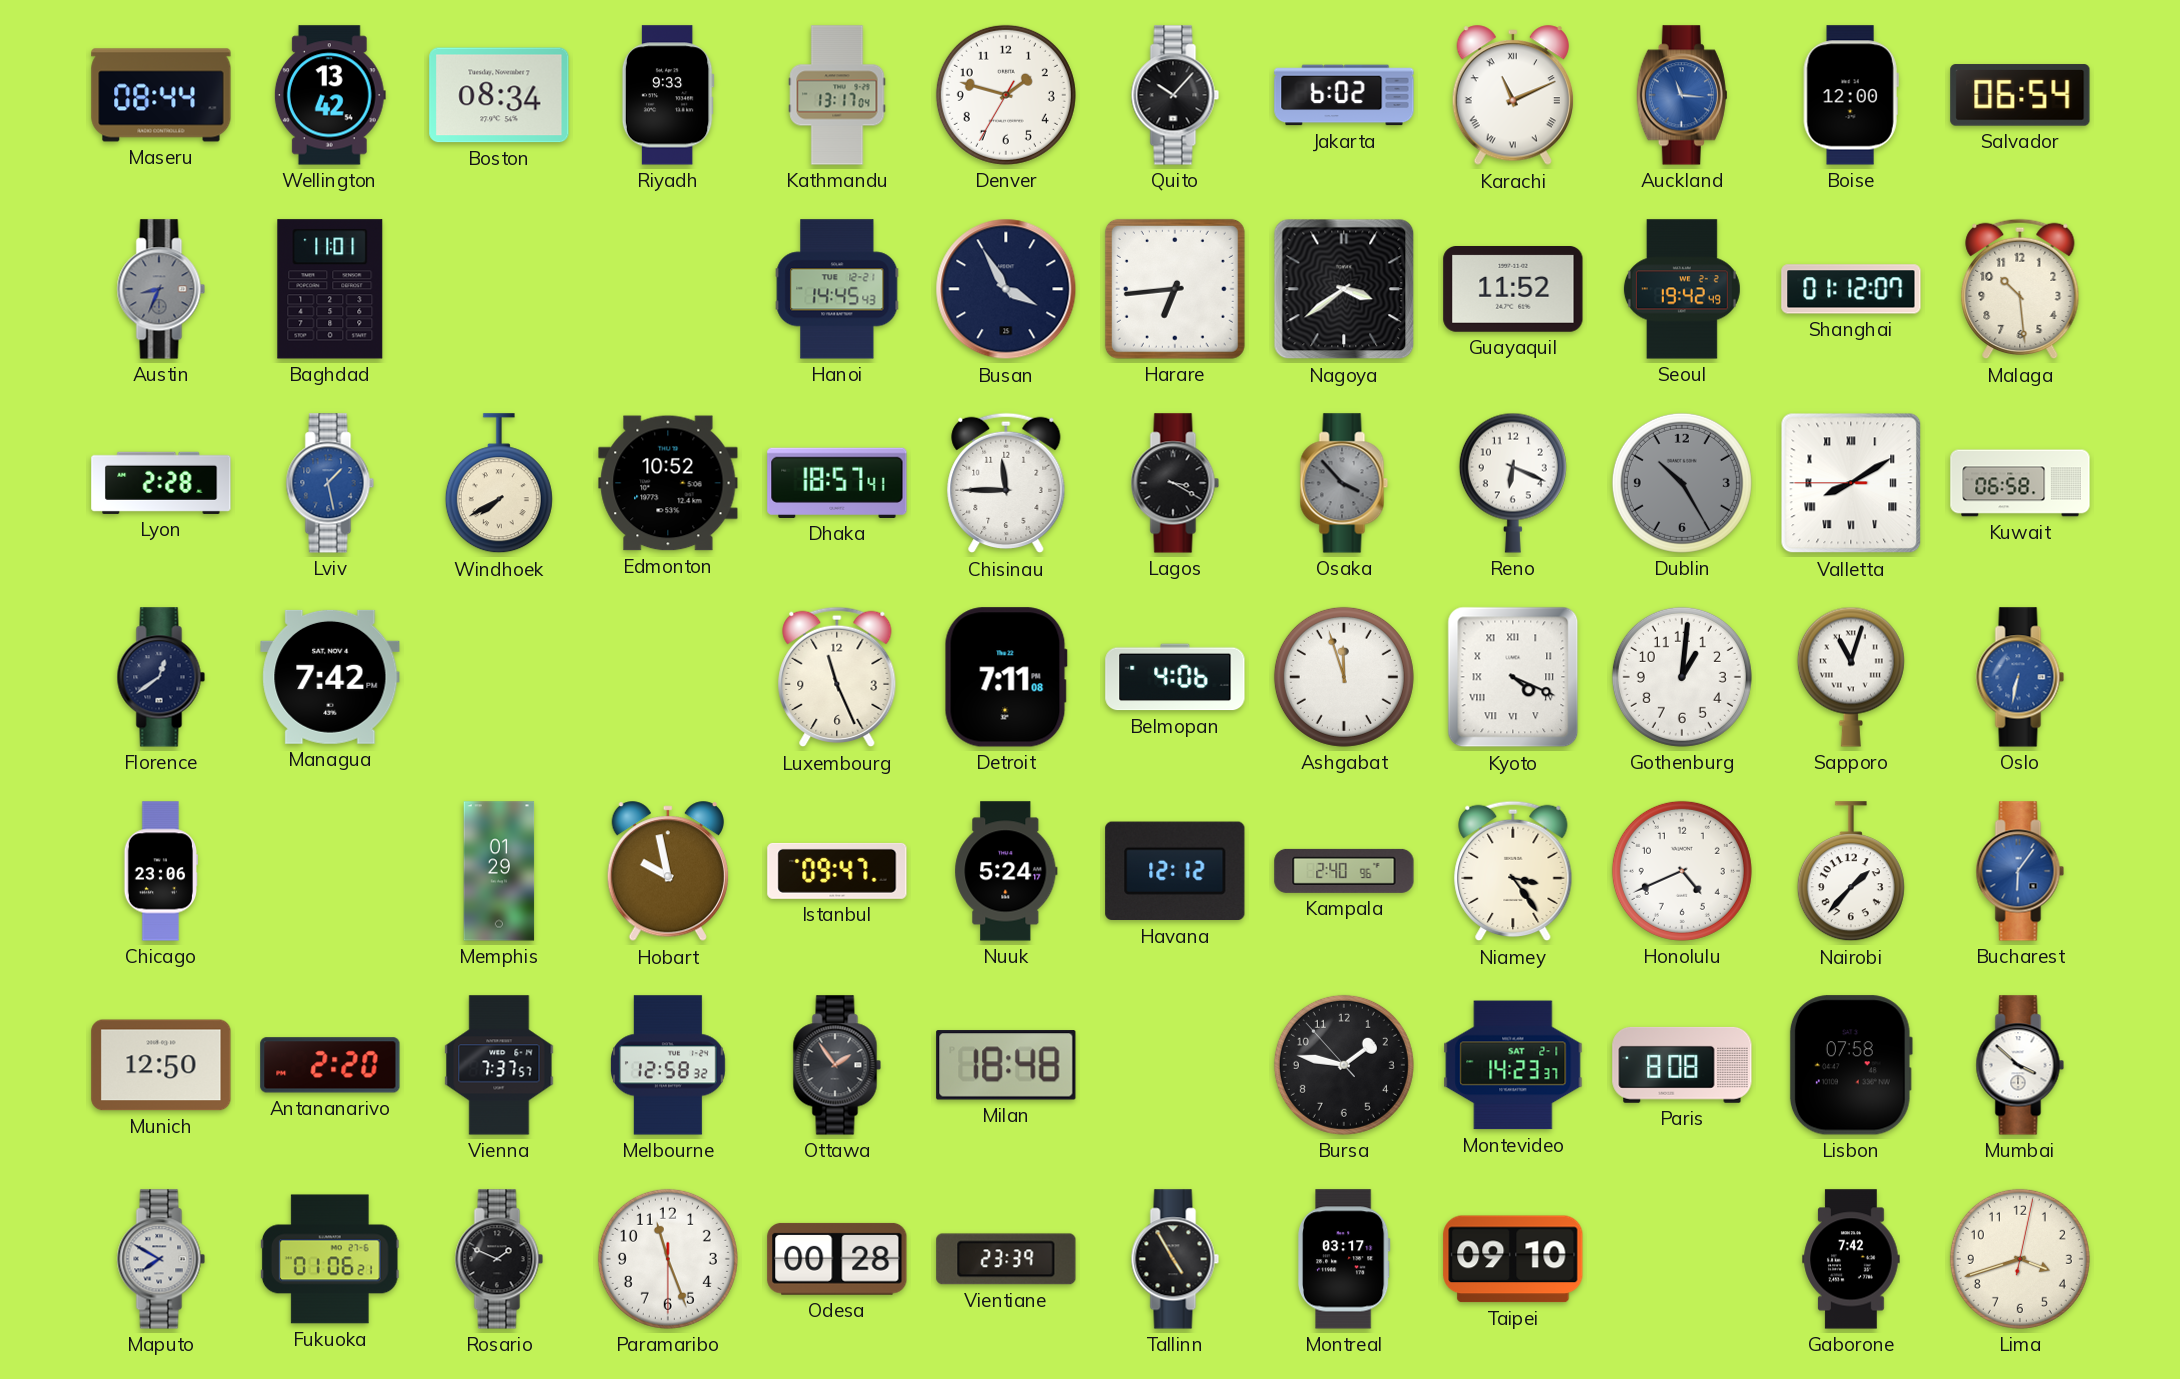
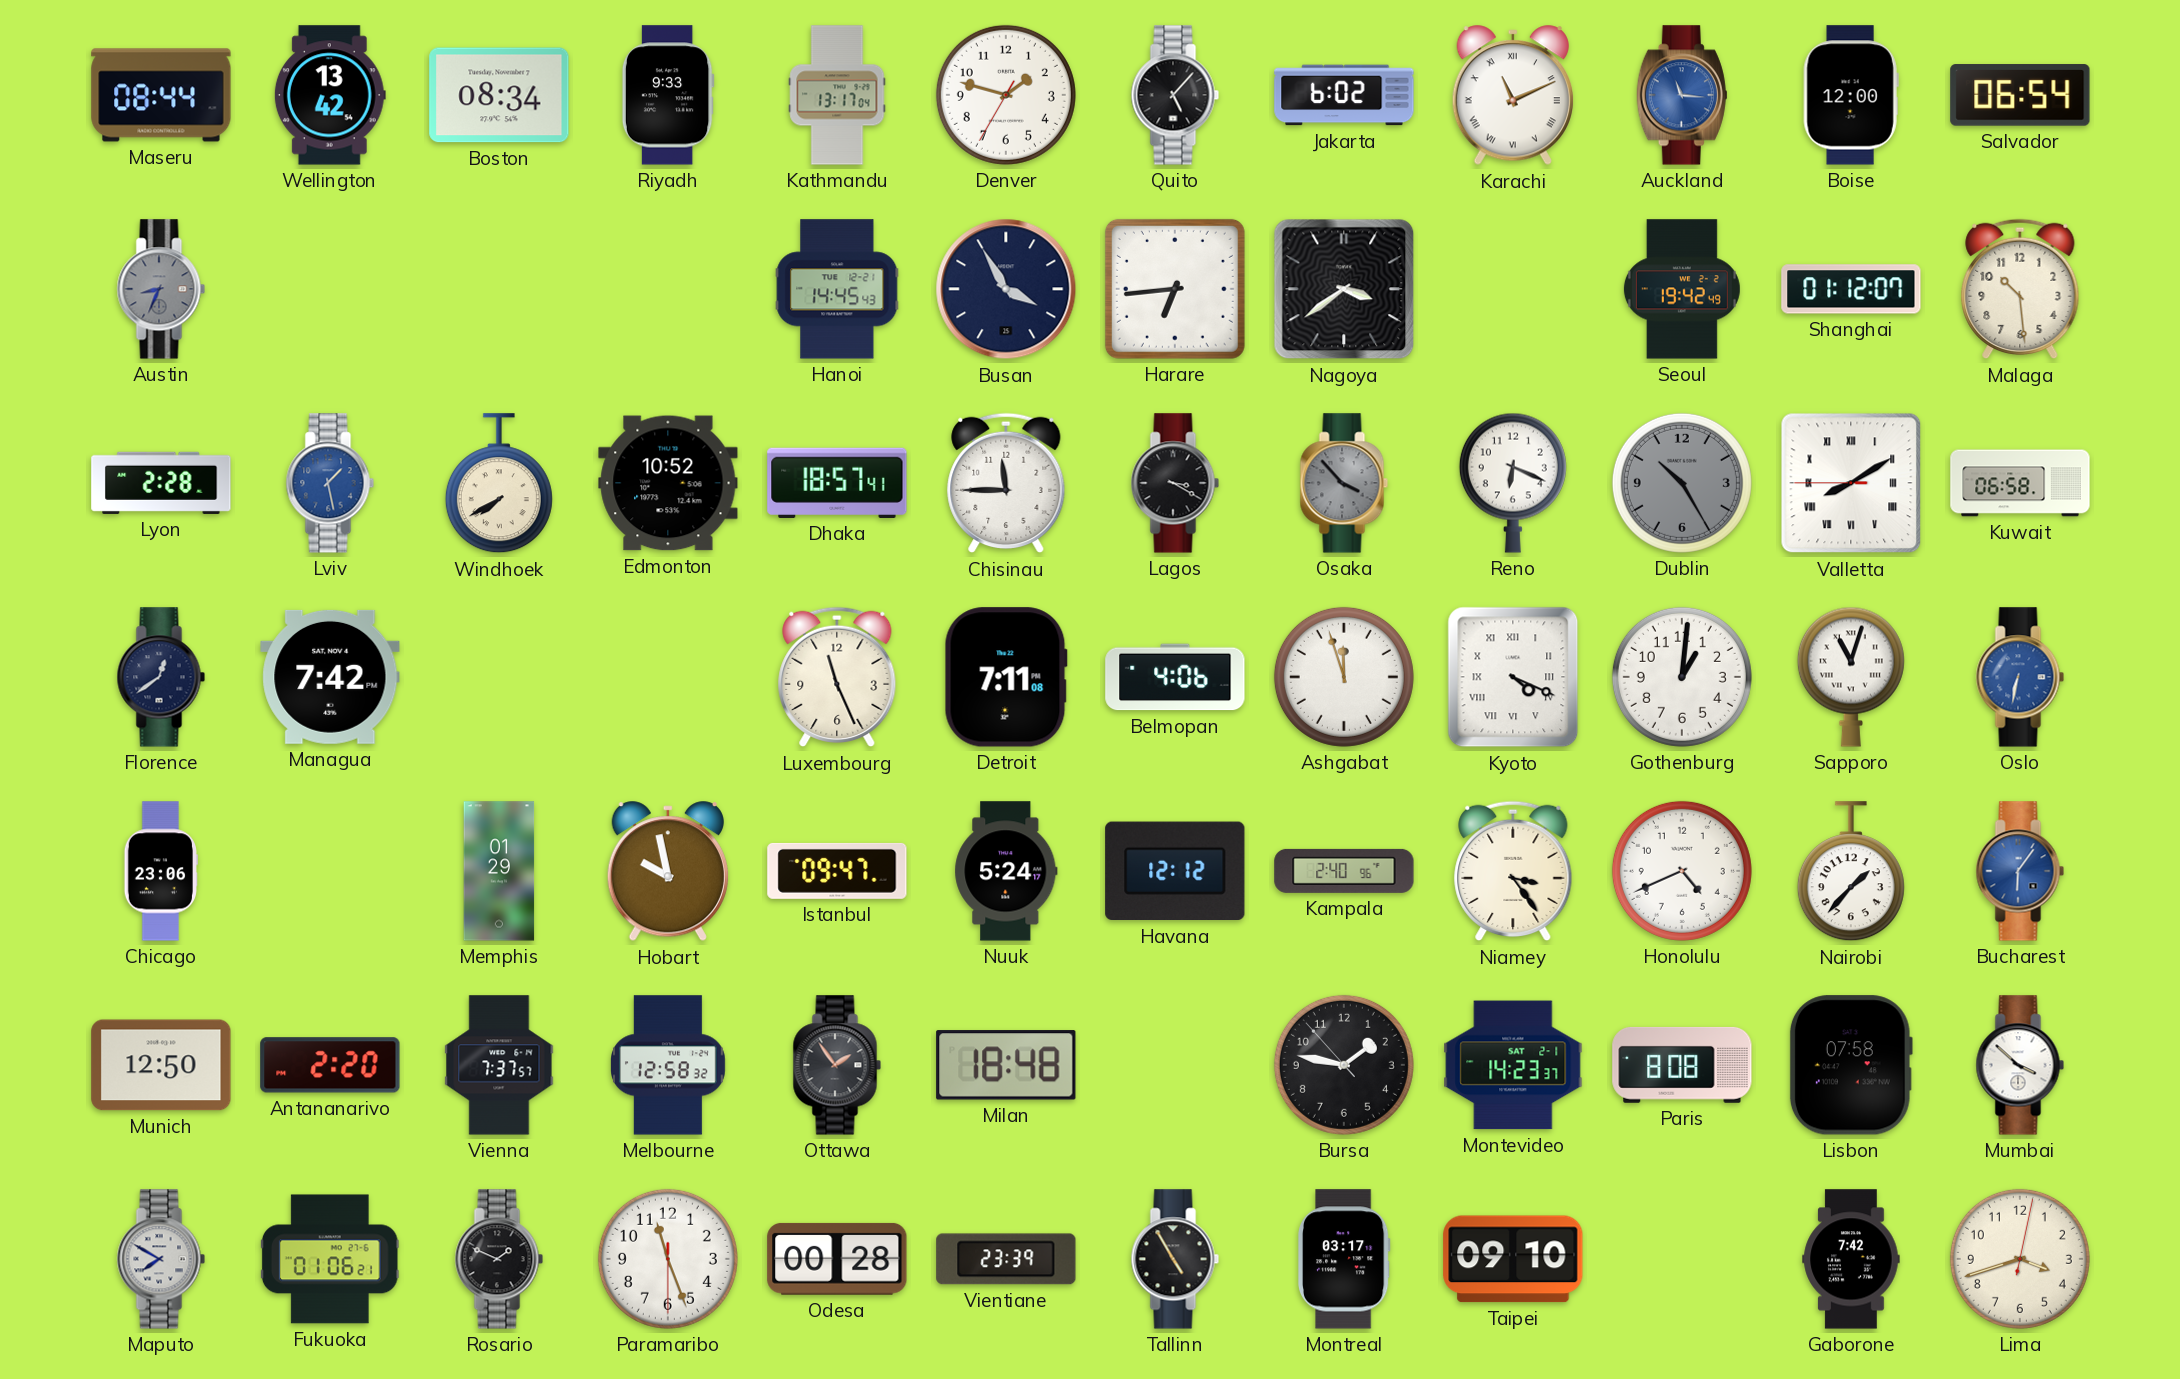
Quito: 10:07 -> 5:07 (1175, 95)
Baghdad: 11:01 -> none (330, 289)
Guayaquil: 11:52 -> none (1513, 290)
